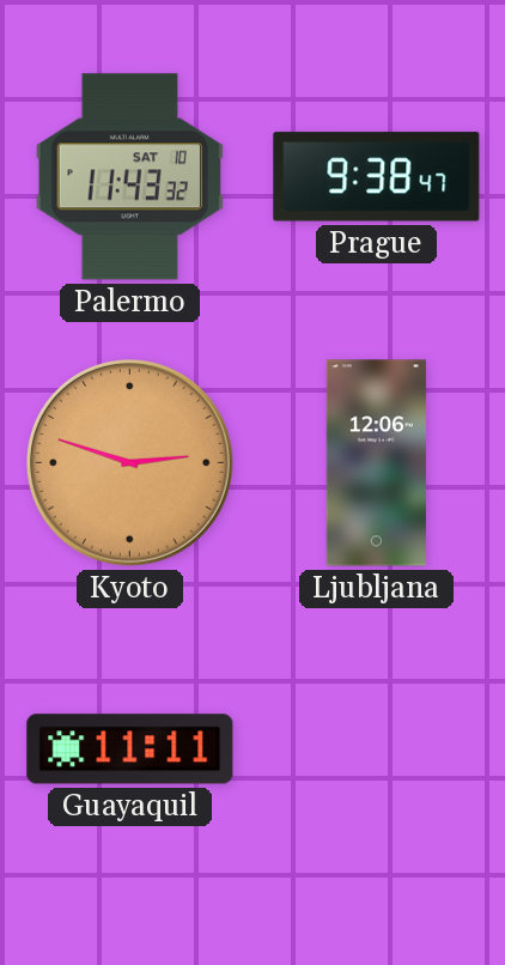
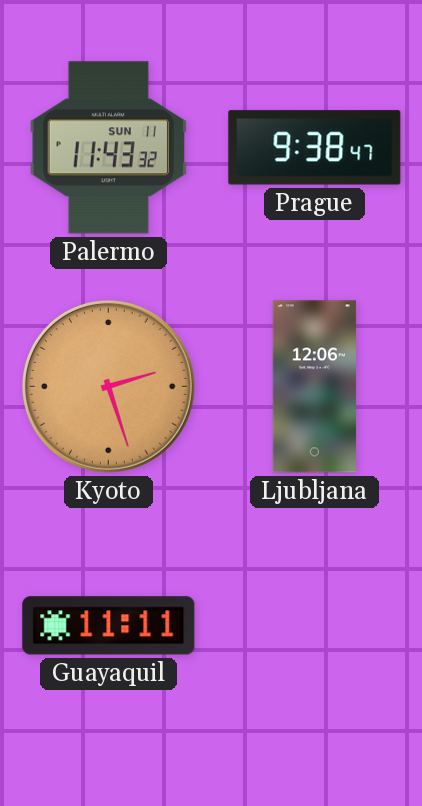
Palermo date: SAT 10 -> SUN 11 (108, 148)
Kyoto: 2:48 -> 2:27 (108, 386)
